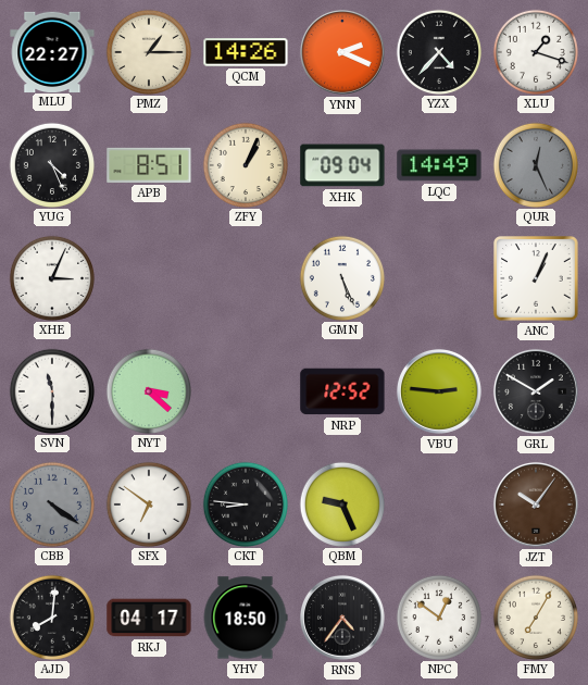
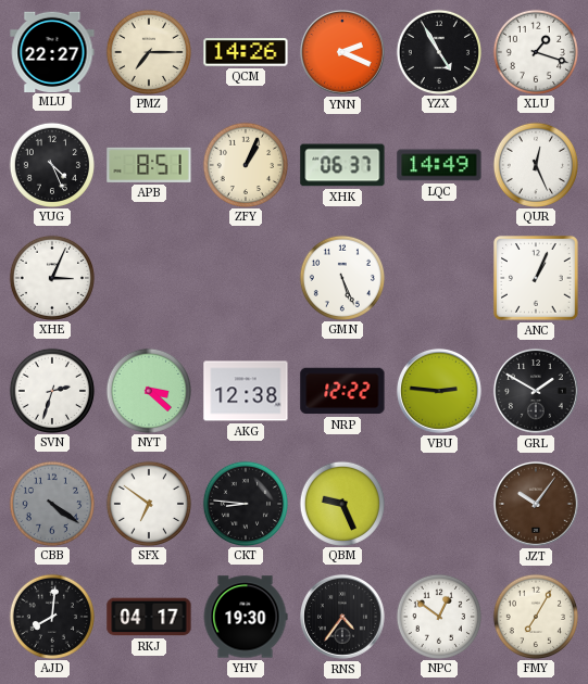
PMZ: 1:15 -> 7:15 (148, 51)
YZX: 4:37 -> 4:55 (438, 51)
XHK: 09:04 -> 06:37 (342, 165)
QUR dial: grey -> white (535, 164)
SVN: 11:30 -> 2:33 (51, 390)
AKG: none -> 12:38 (246, 391)
NRP: 12:52 -> 12:22 (342, 391)
YHV: 18:50 -> 19:30 (246, 617)
